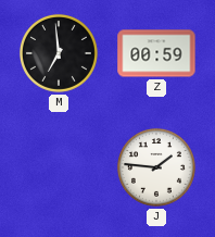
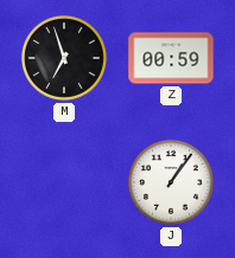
M: 6:59 -> 6:57 (64, 58)
J: 1:46 -> 1:06 (171, 182)
